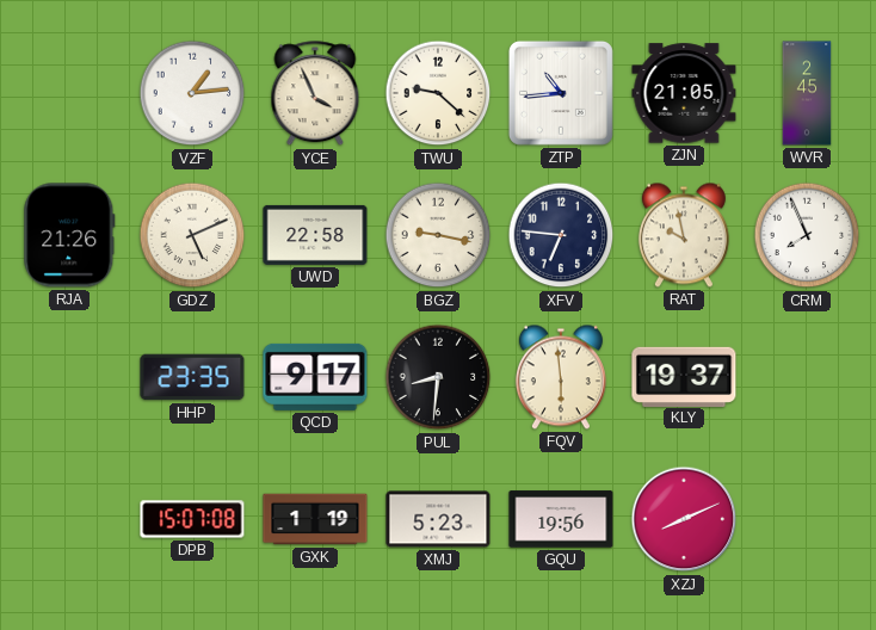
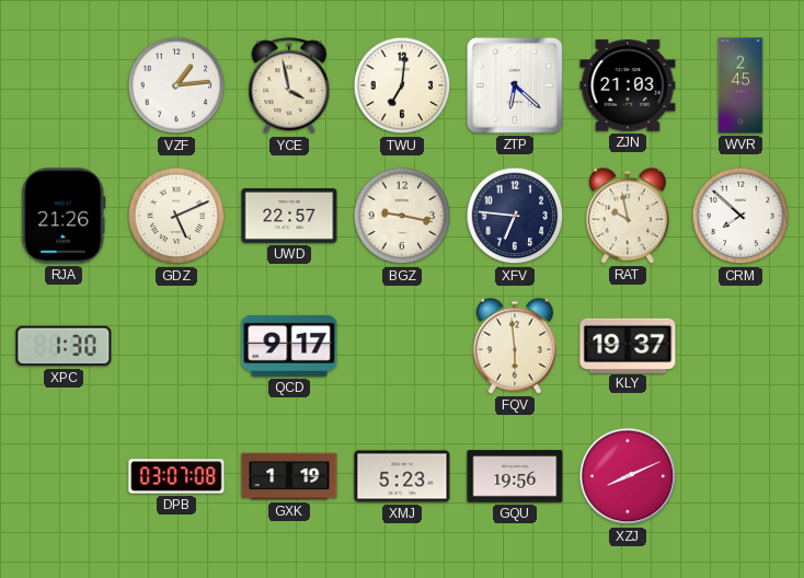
YCE: 3:56 -> 3:58 (289, 86)
TWU: 9:22 -> 7:01 (402, 85)
ZTP: 10:44 -> 6:22 (515, 85)
ZJN: 21:05 -> 21:03 (628, 85)
UWD: 22:58 -> 22:57 (289, 216)
CRM: 7:56 -> 7:52 (740, 216)
XPC: none -> 1:30 (64, 346)
HHP: 23:35 -> none (192, 377)
PUL: 8:31 -> none (438, 377)
DPB: 15:07 -> 03:07 (176, 476)
